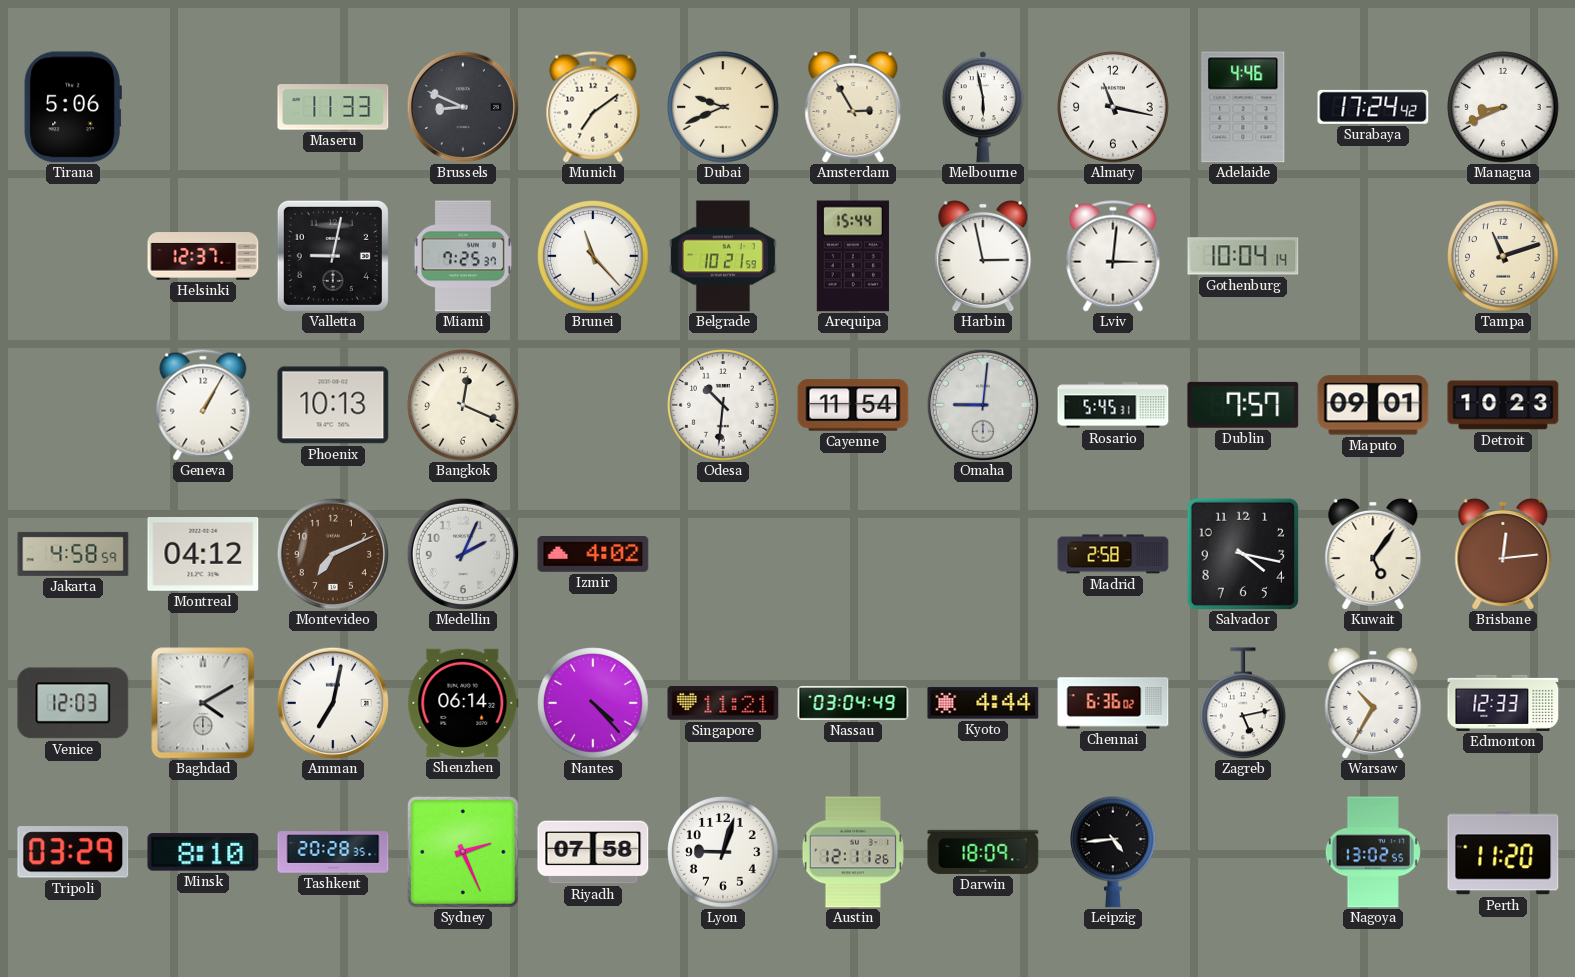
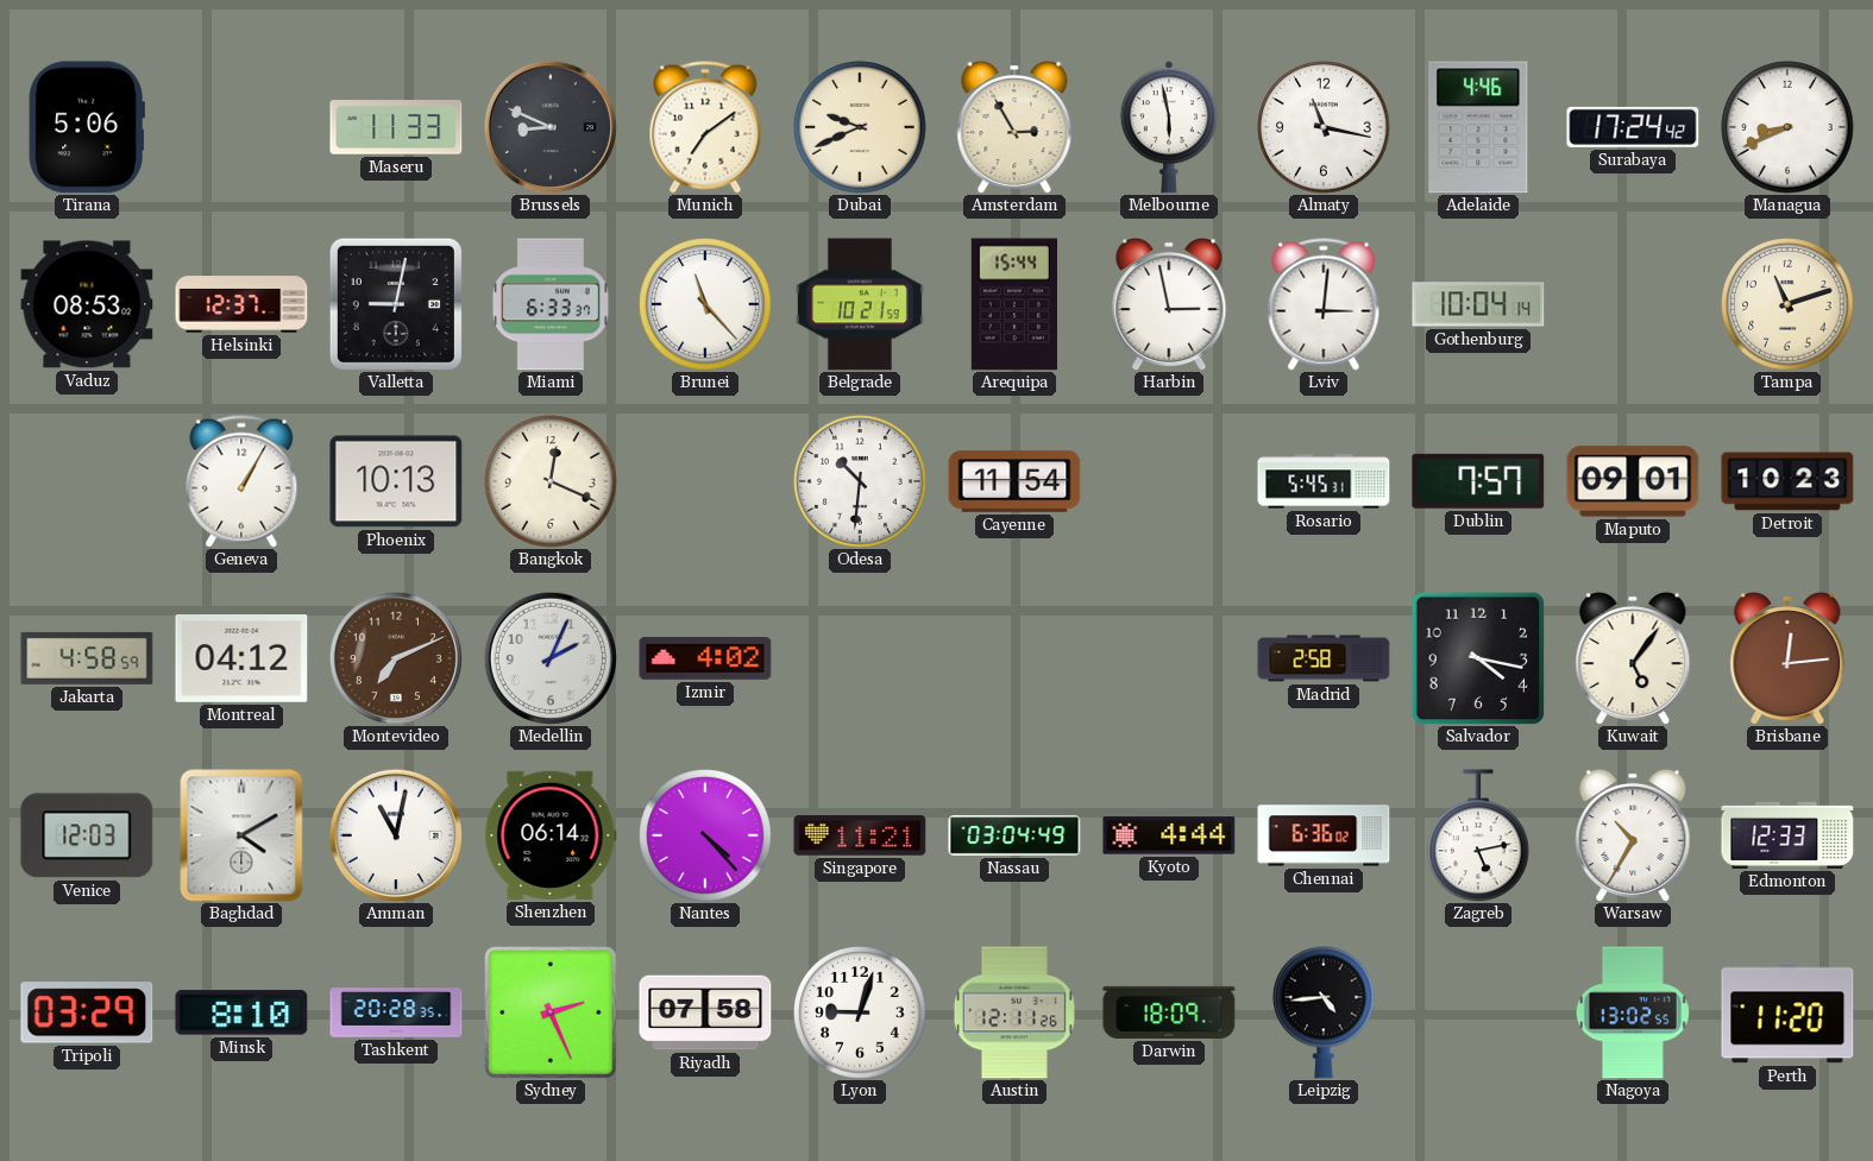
Vaduz: none -> 08:53 (87, 304)
Miami: 7:25 -> 6:33 (551, 304)
Omaha: 9:01 -> none (983, 405)
Amman: 7:02 -> 11:02 (396, 835)
